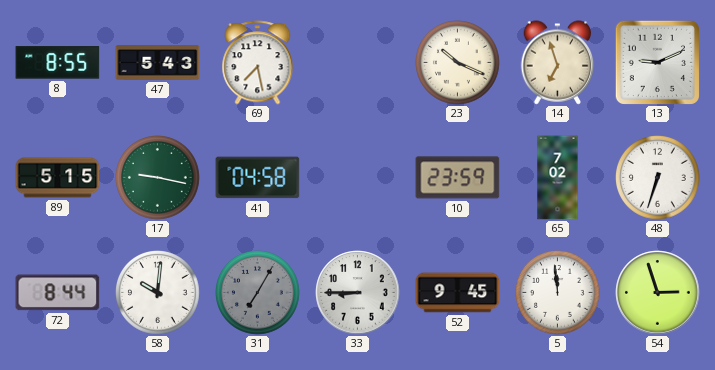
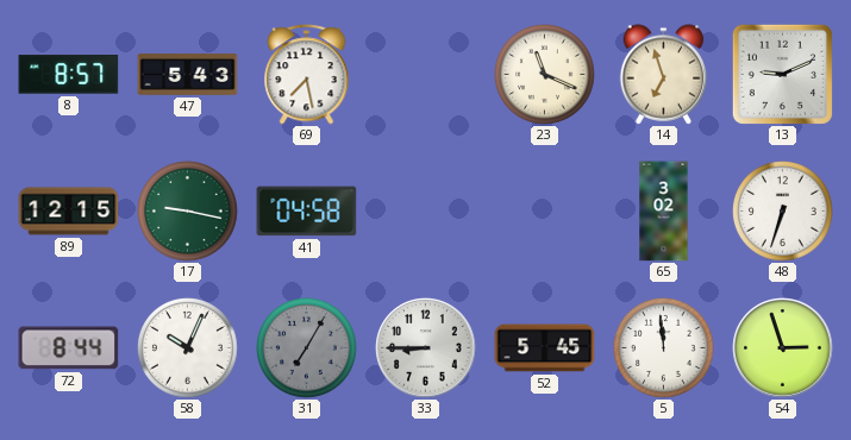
8: 8:55 -> 8:57 (69, 75)
23: 10:19 -> 11:19 (545, 75)
89: 5:15 -> 12:15 (69, 212)
10: 23:59 -> none (458, 178)
65: 7:02 -> 3:02 (664, 212)
58: 10:01 -> 10:04 (188, 348)
52: 9:45 -> 5:45 (545, 348)
